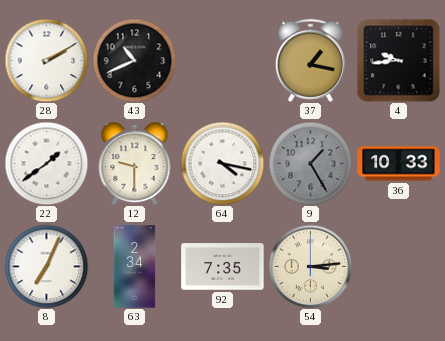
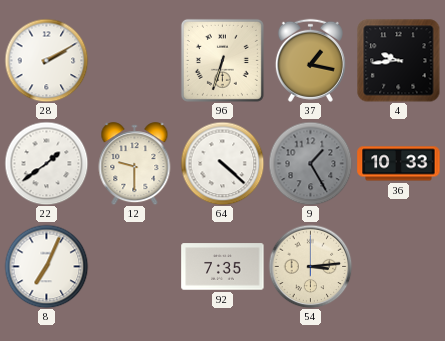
43: 10:41 -> none (134, 60)
96: none -> 6:33 (222, 60)
64: 4:17 -> 4:22 (222, 163)
63: 2:34 -> none (135, 267)
